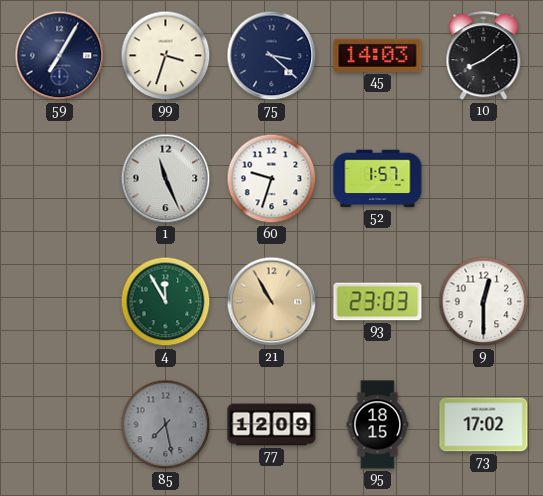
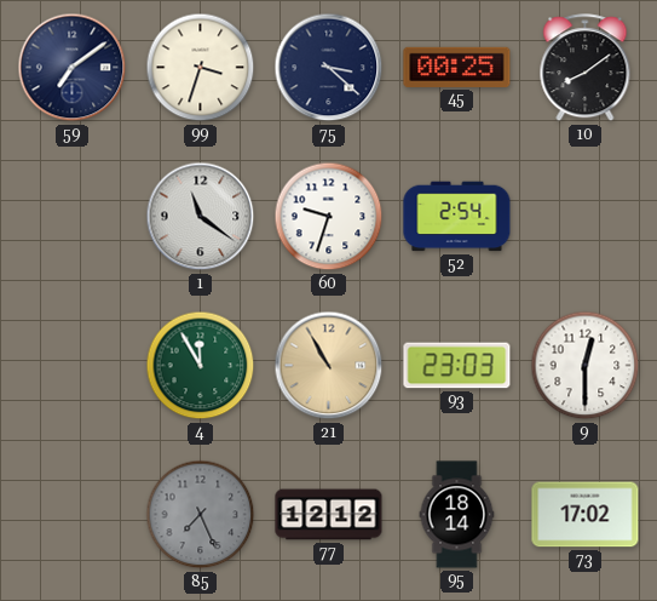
59: 7:05 -> 7:09 (73, 68)
45: 14:03 -> 00:25 (457, 67)
1: 11:26 -> 11:21 (201, 217)
52: 1:57 -> 2:54 (457, 217)
85: 7:28 -> 7:26 (201, 515)
77: 12:09 -> 12:12 (329, 515)
95: 18:15 -> 18:14 (457, 515)
